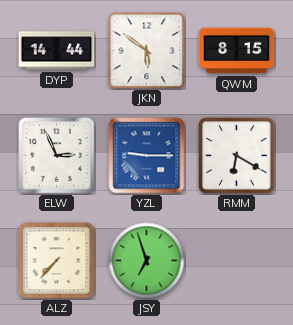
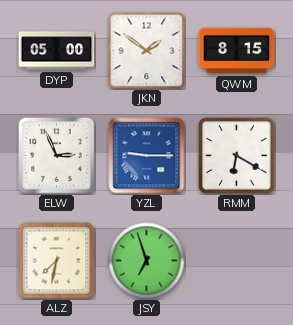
DYP: 14:44 -> 05:00 (57, 51)
JKN: 5:51 -> 1:51 (147, 51)
ALZ: 7:37 -> 7:32 (57, 261)
